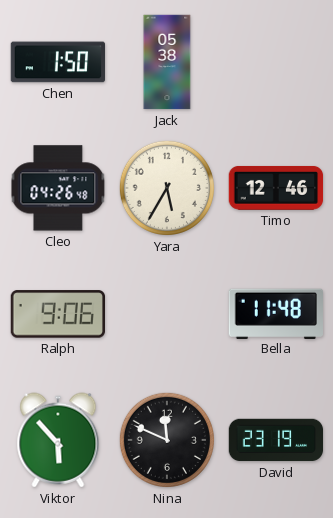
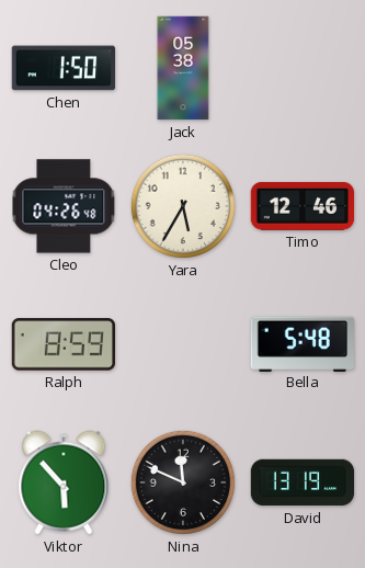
Ralph: 9:06 -> 8:59 (64, 344)
Bella: 11:48 -> 5:48 (301, 343)
David: 23:19 -> 13:19 (303, 482)
